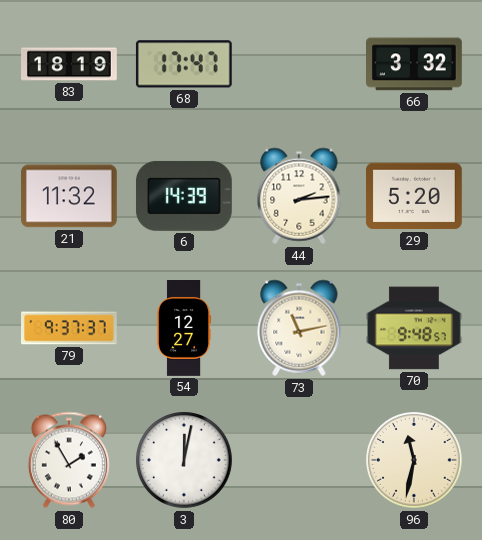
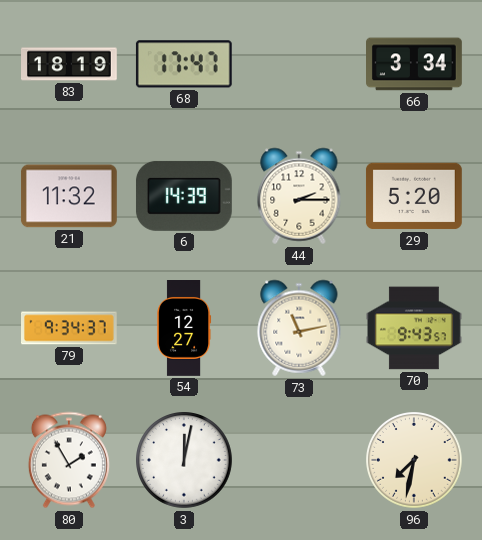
66: 3:32 -> 3:34 (415, 64)
44: 2:14 -> 2:15 (299, 196)
79: 9:37 -> 9:34 (70, 328)
70: 9:48 -> 9:43 (415, 328)
96: 11:32 -> 7:32 (415, 461)
